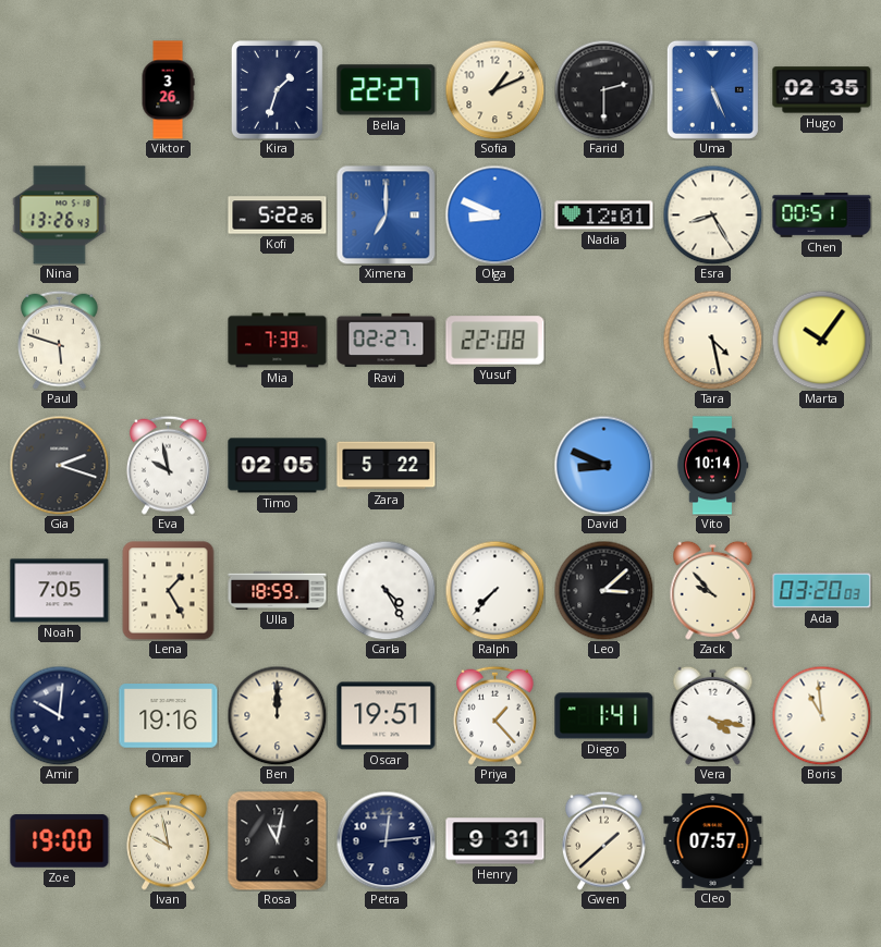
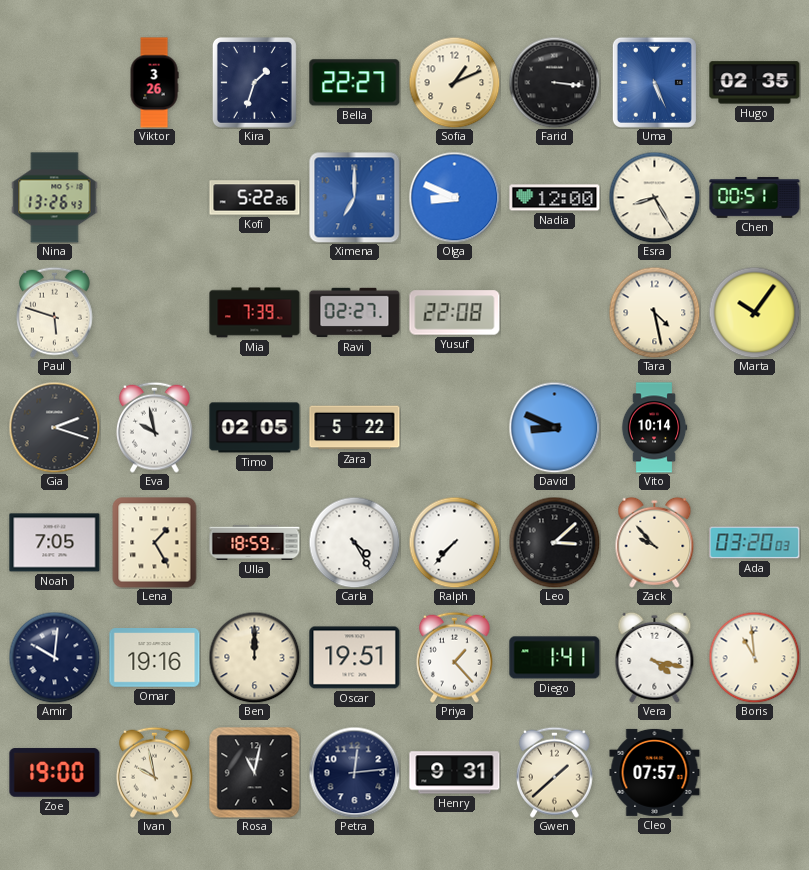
Farid: 2:30 -> 3:16 (554, 82)
Nadia: 12:01 -> 12:00 (555, 198)
